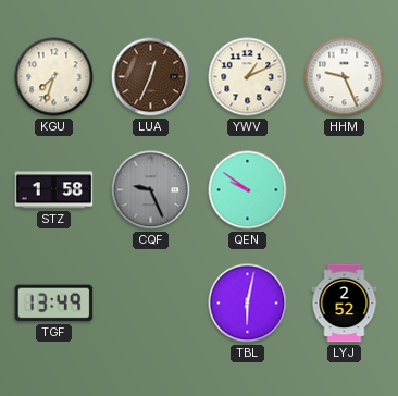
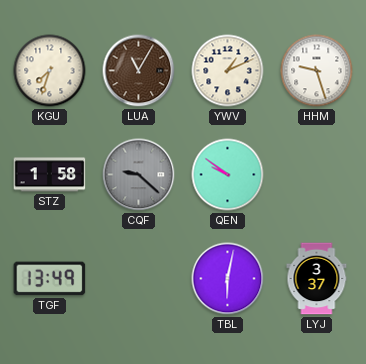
LUA: 12:34 -> 11:05 (139, 71)
HHM: 9:26 -> 9:27 (317, 71)
CQF: 9:26 -> 9:22 (139, 175)
LYJ: 2:52 -> 3:37 (317, 279)
